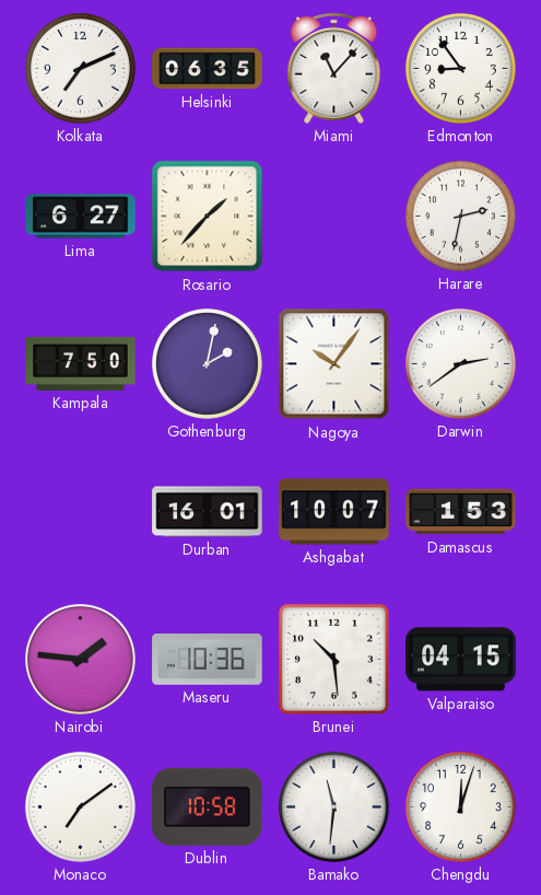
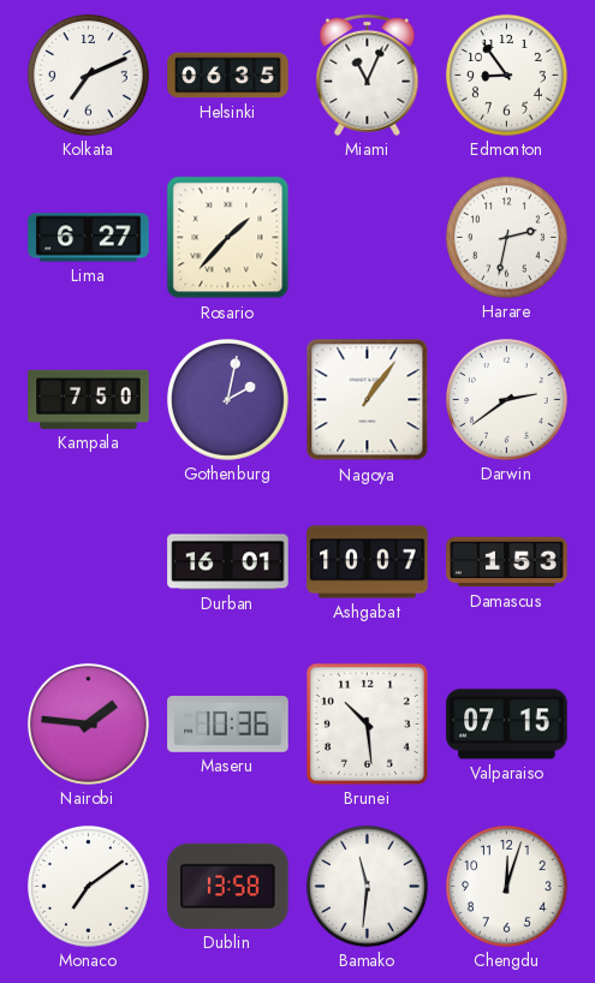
Miami: 11:07 -> 11:04 (368, 75)
Nagoya: 10:06 -> 1:06 (368, 400)
Valparaiso: 04:15 -> 07:15 (507, 725)
Dublin: 10:58 -> 13:58 (228, 886)
